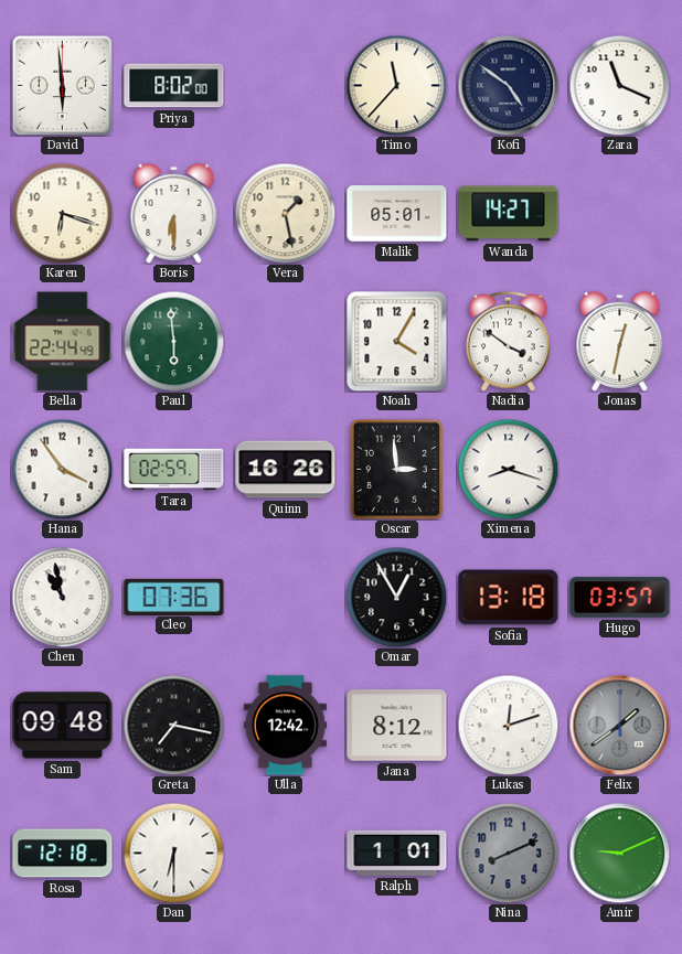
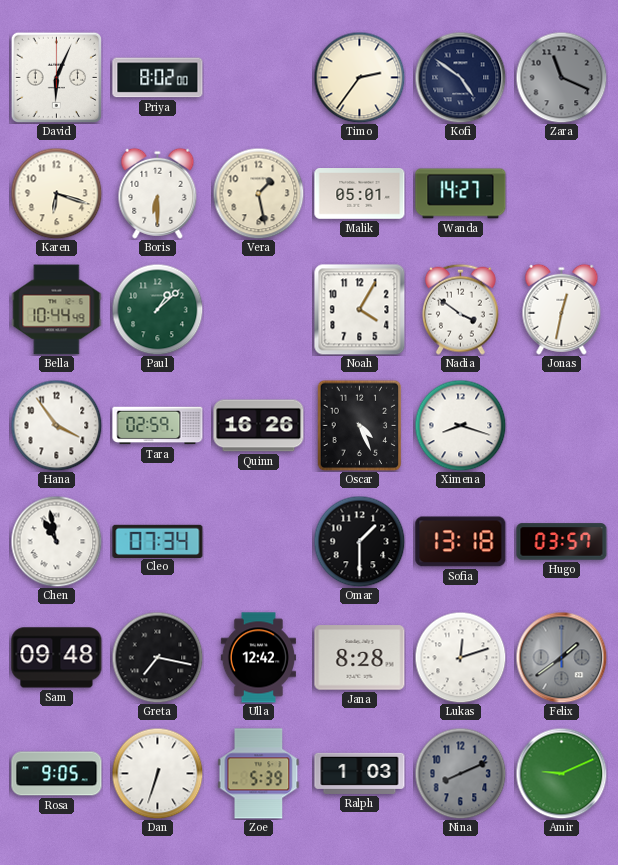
David: 5:59 -> 6:04 (56, 77)
Timo: 11:37 -> 2:36 (359, 77)
Zara dial: white -> grey (561, 77)
Bella: 22:44 -> 10:44 (57, 310)
Paul: 5:59 -> 1:08 (157, 309)
Oscar: 2:59 -> 4:26 (360, 425)
Cleo: 07:36 -> 07:34 (158, 541)
Omar: 12:55 -> 1:30 (359, 541)
Jana: 8:12 -> 8:28 (360, 658)
Rosa: 12:18 -> 9:05 (57, 774)
Dan: 6:30 -> 6:33 (157, 773)
Zoe: none -> 5:39 (259, 774)
Ralph: 1:01 -> 1:03 (360, 773)
